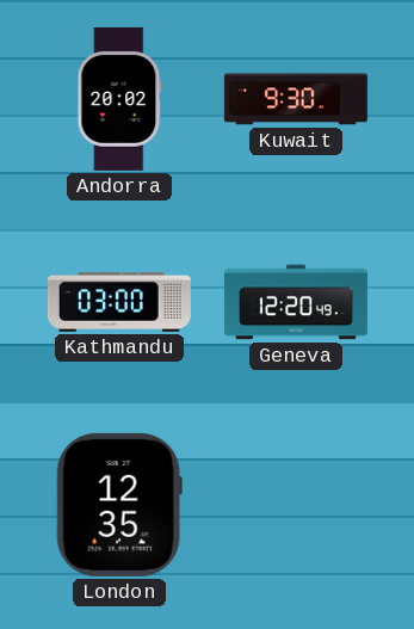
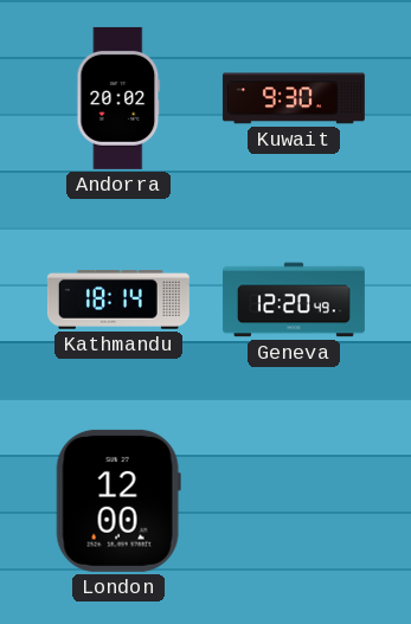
Kathmandu: 03:00 -> 18:14 (118, 300)
London: 12:35 -> 12:00 (118, 501)
